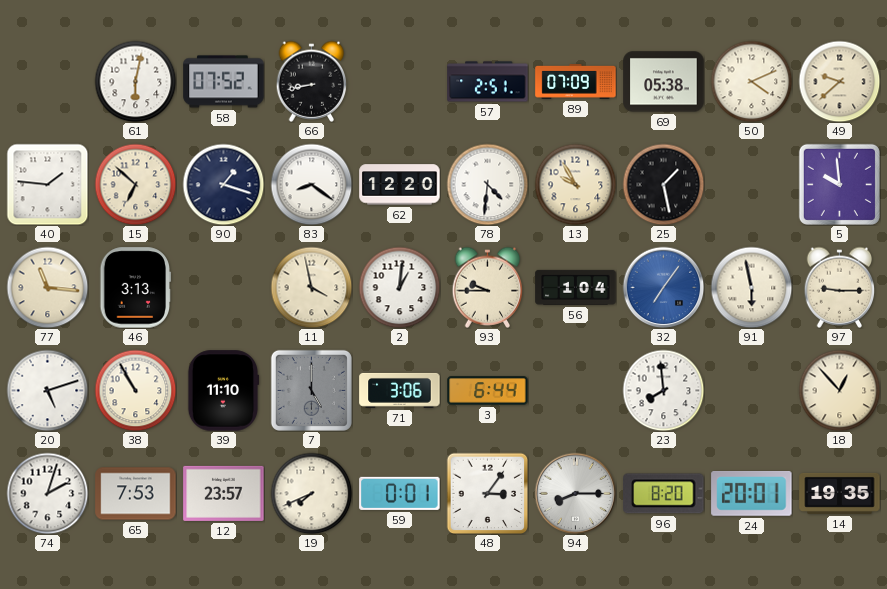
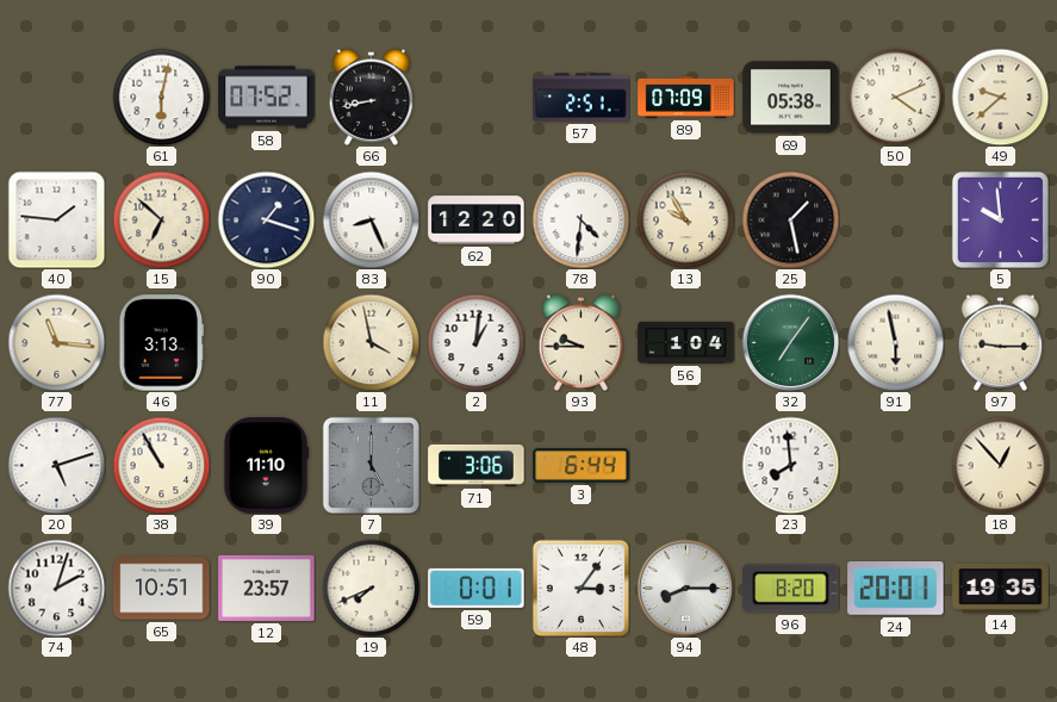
83: 8:21 -> 8:26 (371, 219)
32 dial: blue -> green (790, 342)
65: 7:53 -> 10:51 (162, 589)
